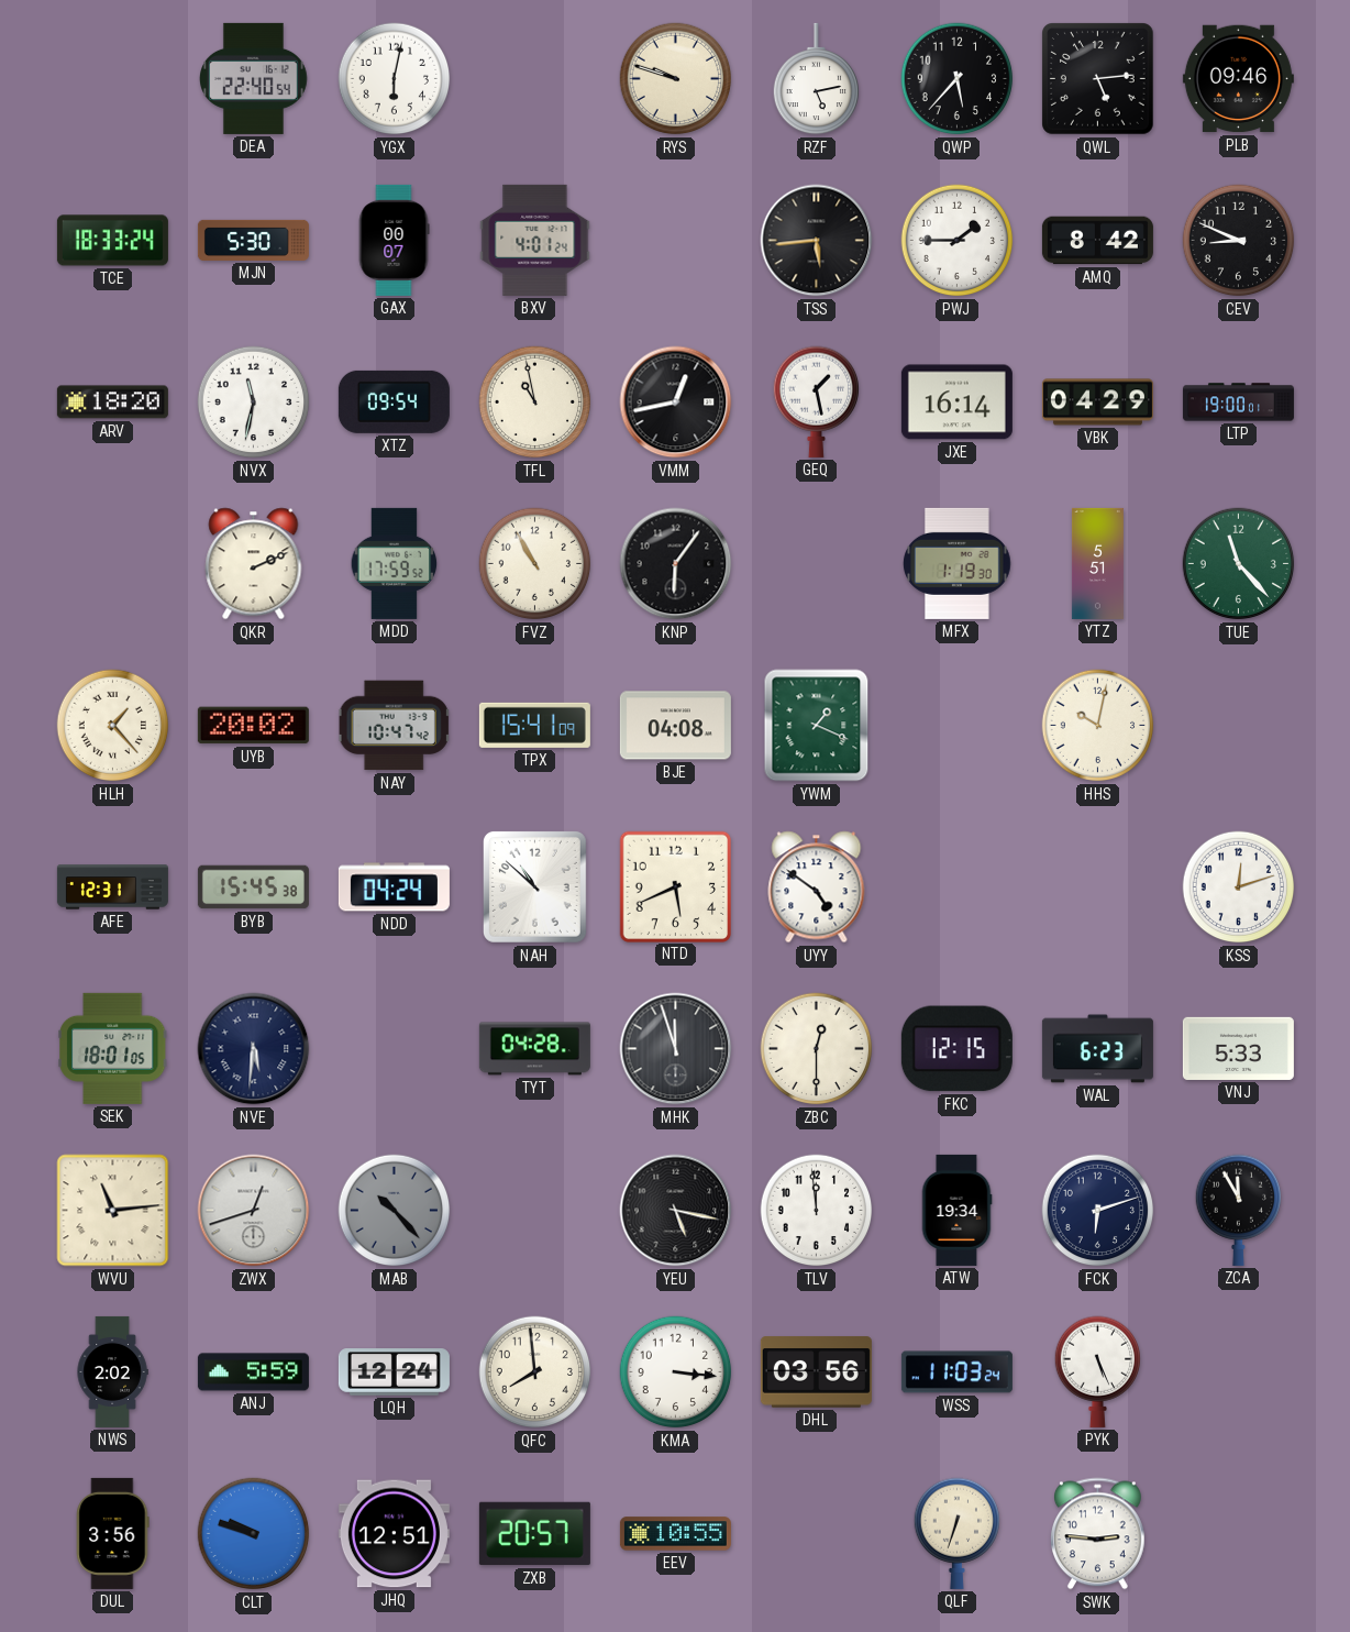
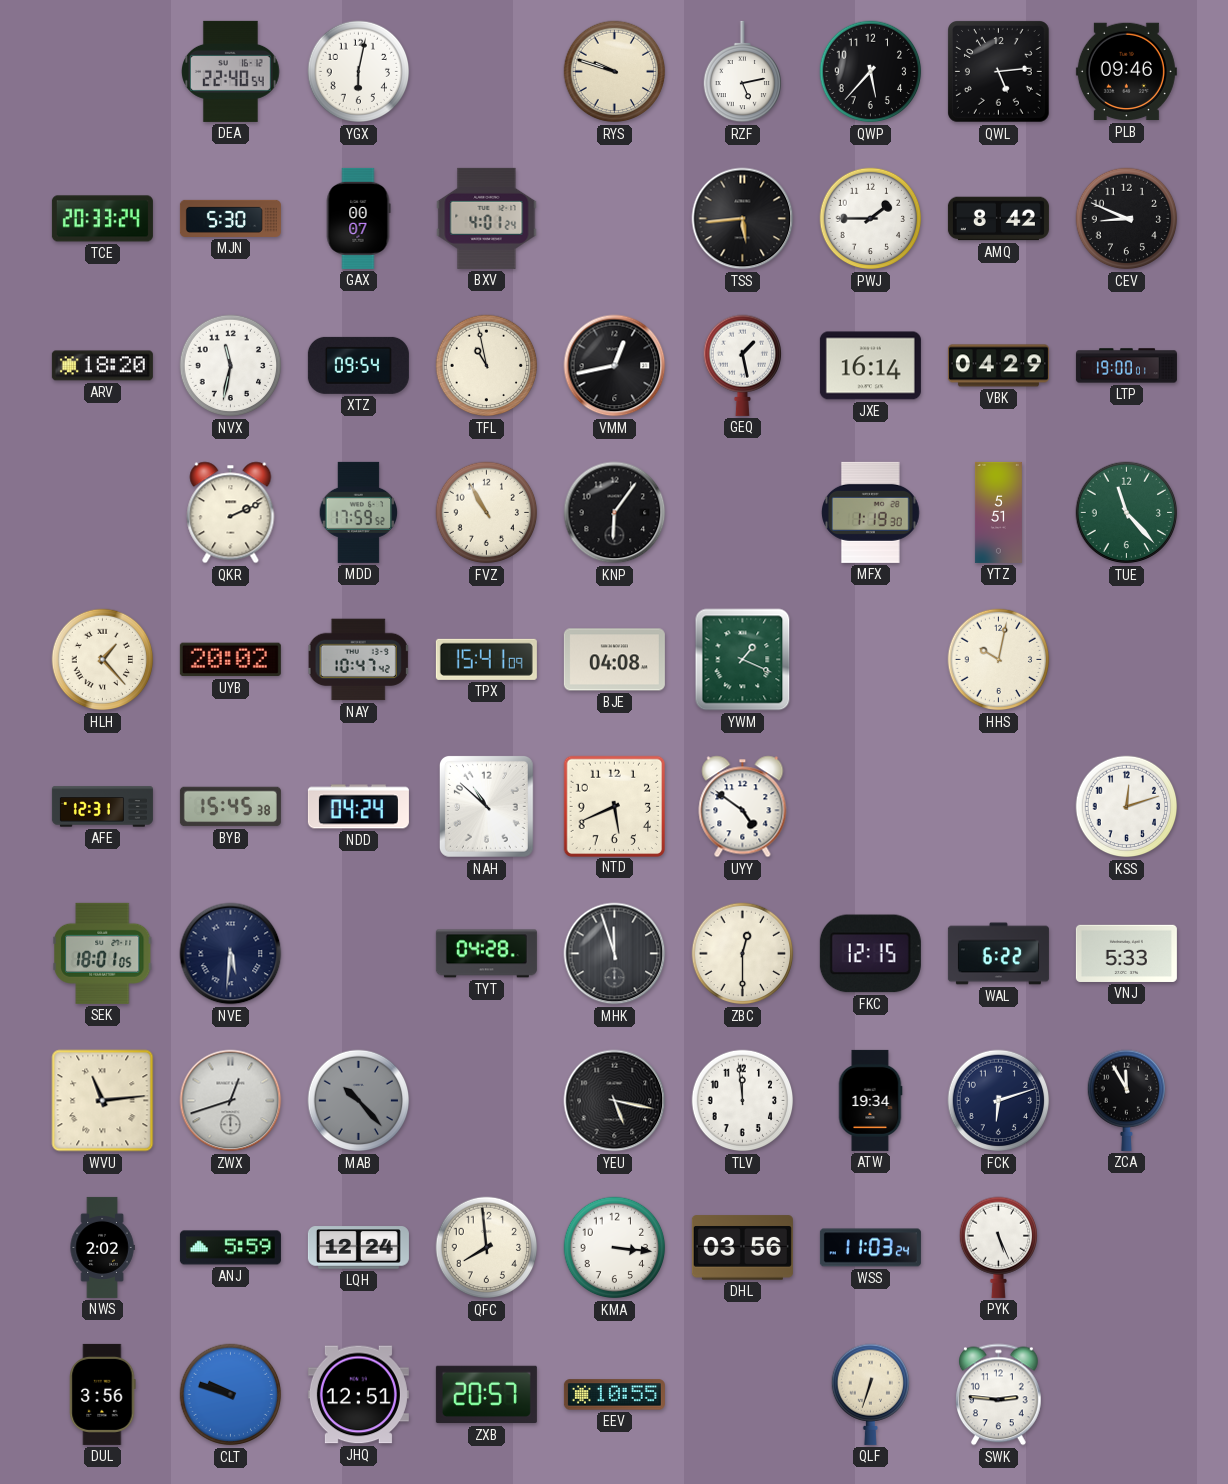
TCE: 18:33 -> 20:33 (102, 219)
WAL: 6:23 -> 6:22 (998, 954)
